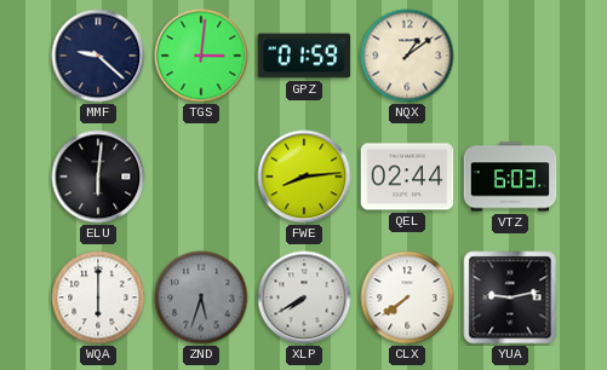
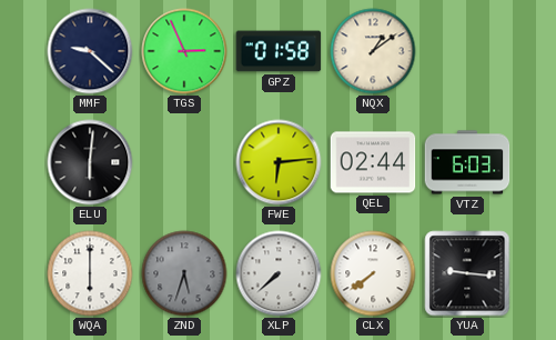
TGS: 3:01 -> 2:56 (184, 51)
GPZ: 01:59 -> 01:58 (279, 51)
FWE: 8:14 -> 6:14 (279, 162)
XLP: 7:40 -> 7:38 (279, 273)
YUA: 9:13 -> 9:16 (467, 273)
